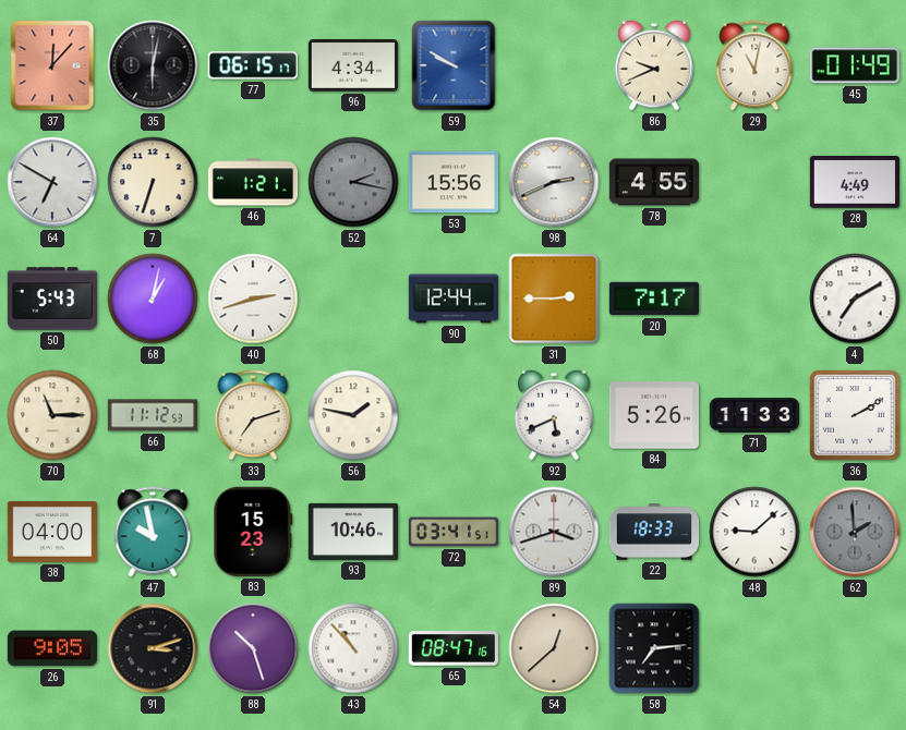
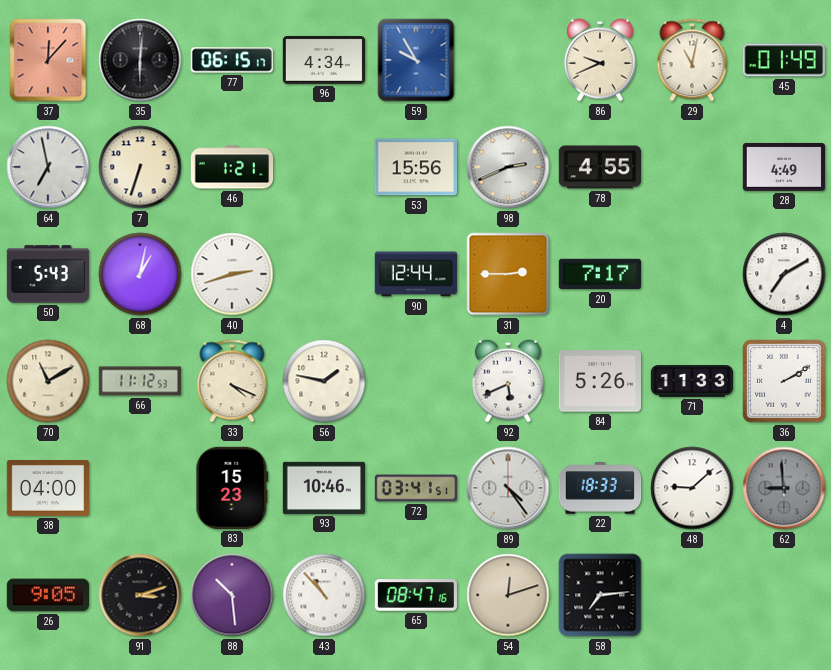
35: 6:02 -> 6:01 (140, 60)
59: 9:50 -> 9:55 (416, 60)
64: 6:50 -> 6:58 (48, 167)
52: 2:17 -> none (353, 182)
70: 11:15 -> 11:10 (48, 381)
33: 7:12 -> 4:19 (232, 381)
47: 9:58 -> none (153, 532)
89: 3:42 -> 4:24 (508, 488)
62: 1:59 -> 8:59 (784, 488)
88: 10:27 -> 10:29 (232, 595)
54: 12:38 -> 12:12 (508, 595)
